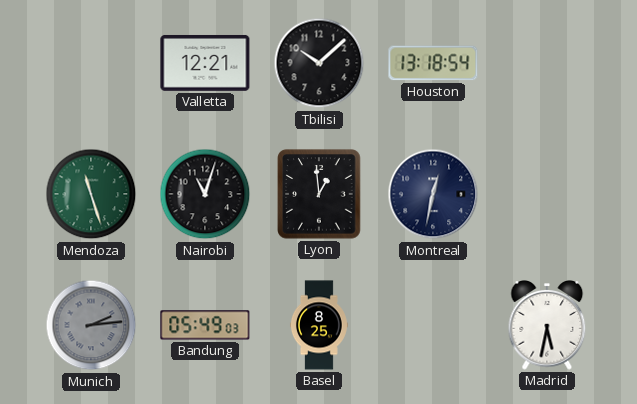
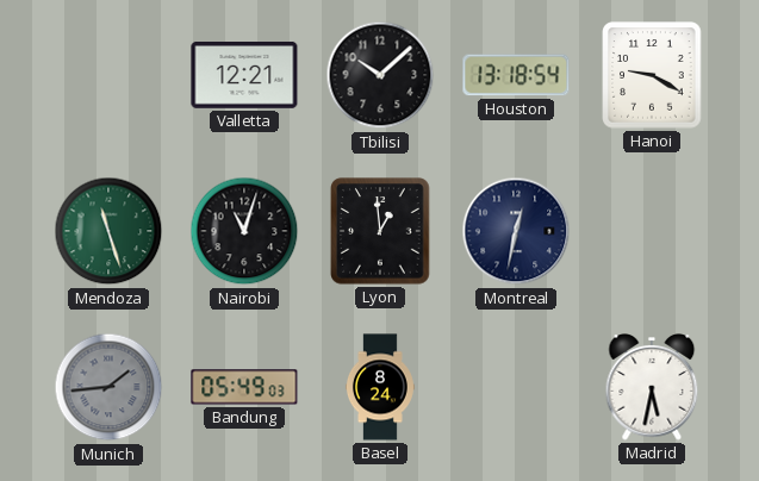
Hanoi: none -> 9:20 (652, 75)
Munich: 2:14 -> 1:44 (108, 387)
Basel: 8:25 -> 8:24 (380, 387)
